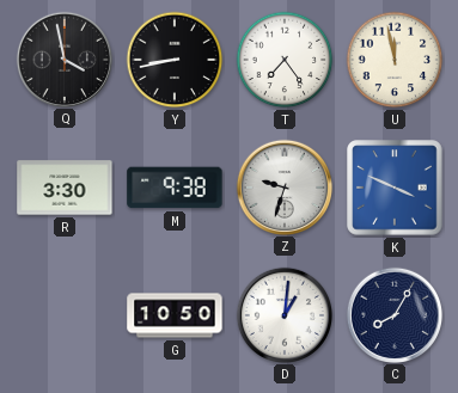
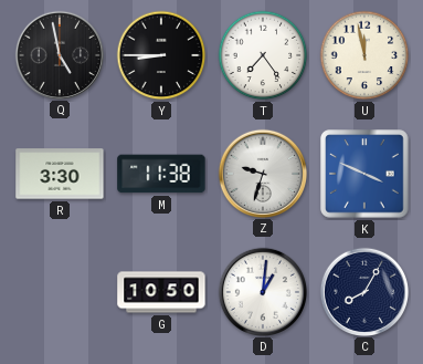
Q: 3:58 -> 4:58 (59, 54)
Y: 8:43 -> 8:45 (161, 55)
M: 9:38 -> 11:38 (161, 174)
